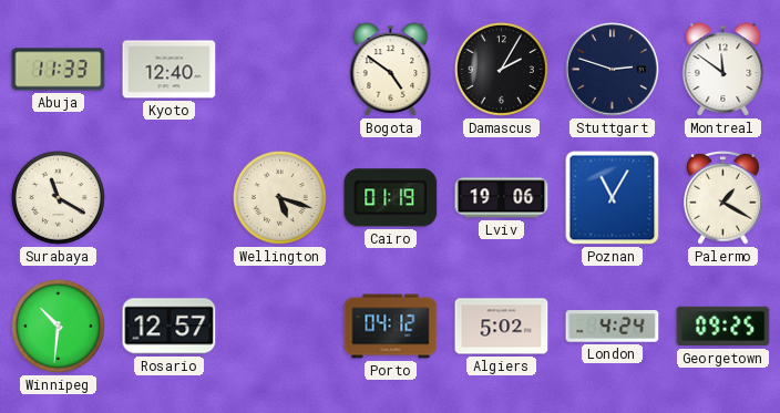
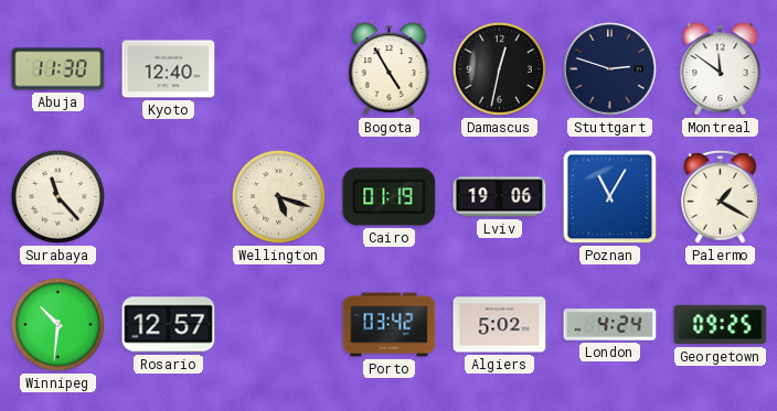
Abuja: 11:33 -> 11:30 (58, 69)
Bogota: 4:51 -> 4:55 (390, 69)
Damascus: 2:05 -> 12:32 (499, 68)
Surabaya: 11:20 -> 11:23 (57, 196)
Porto: 04:12 -> 03:42 (390, 325)
